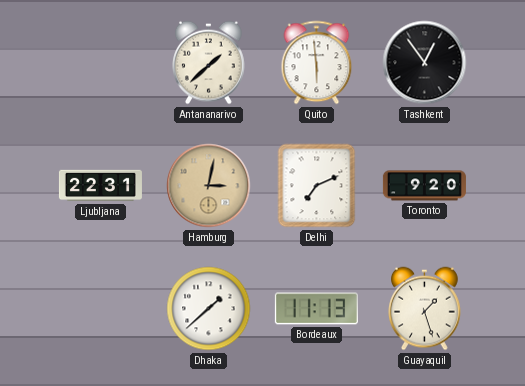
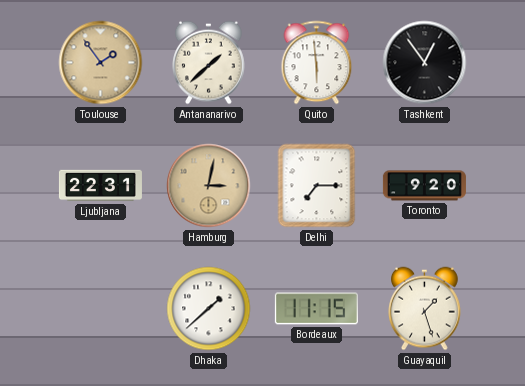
Toulouse: none -> 1:54 (101, 63)
Delhi: 7:11 -> 7:15 (317, 186)
Bordeaux: 11:13 -> 11:15 (316, 309)
